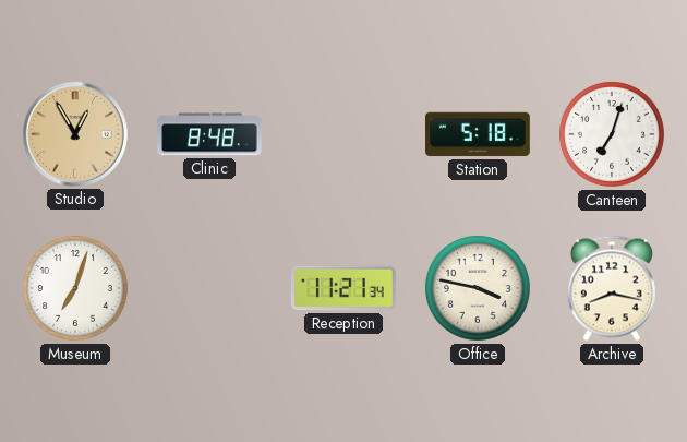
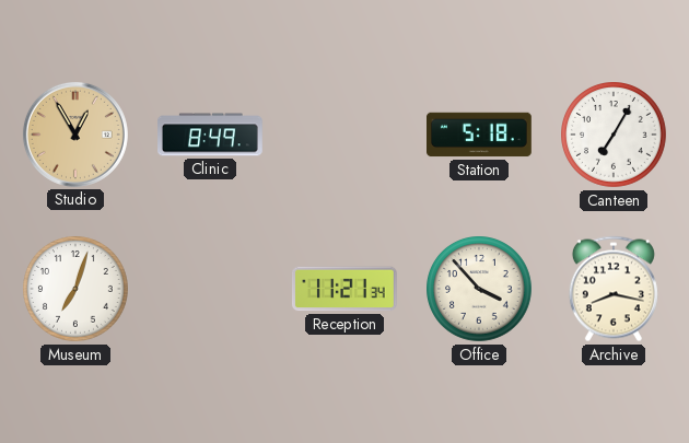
Clinic: 8:48 -> 8:49 (211, 135)
Canteen: 7:03 -> 7:05 (615, 136)
Office: 3:47 -> 3:53 (480, 290)
